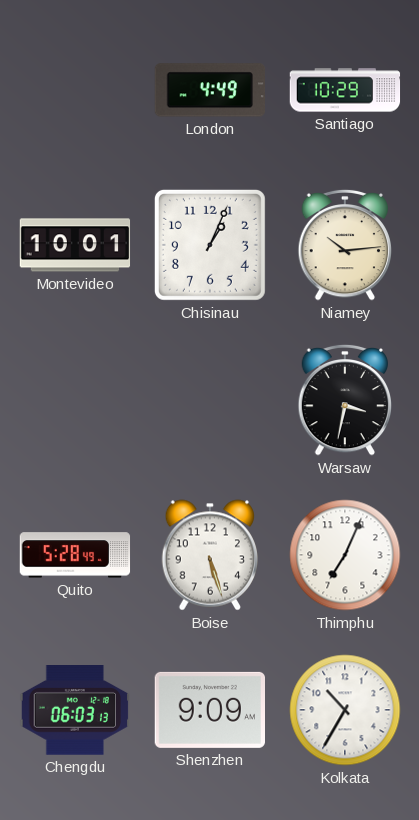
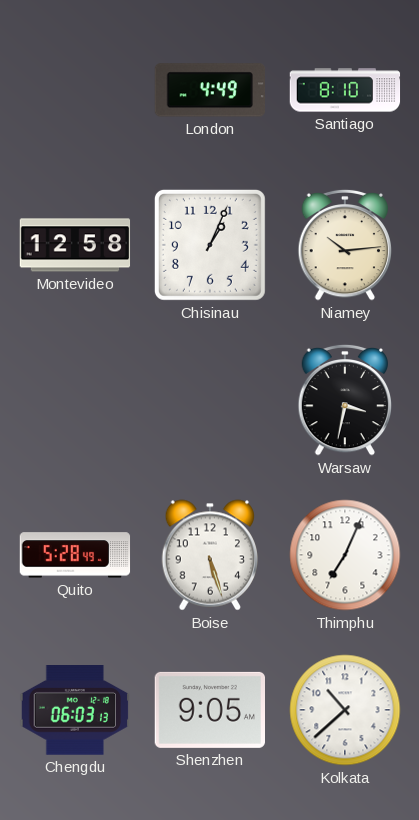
Santiago: 10:29 -> 8:10 (345, 90)
Montevideo: 10:01 -> 12:58 (75, 245)
Shenzhen: 9:09 -> 9:05 (209, 710)
Kolkata: 10:35 -> 10:38 (345, 710)
